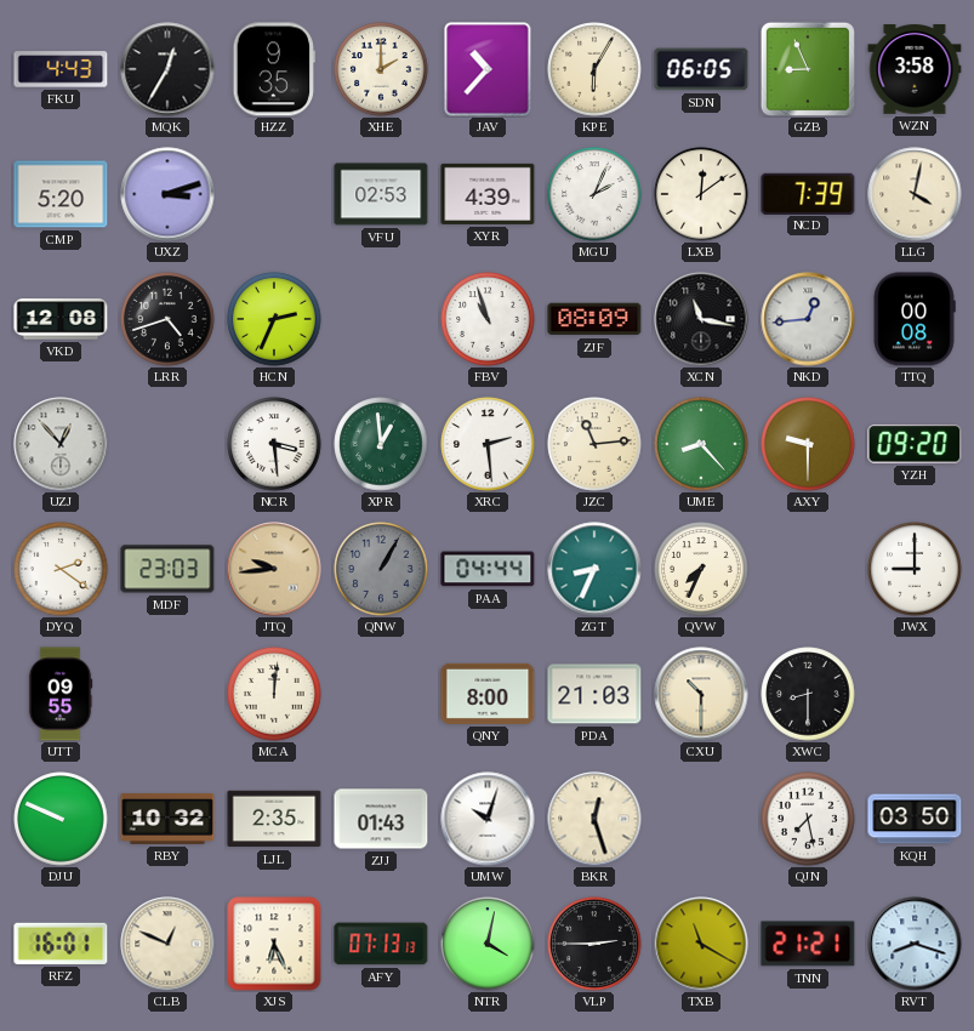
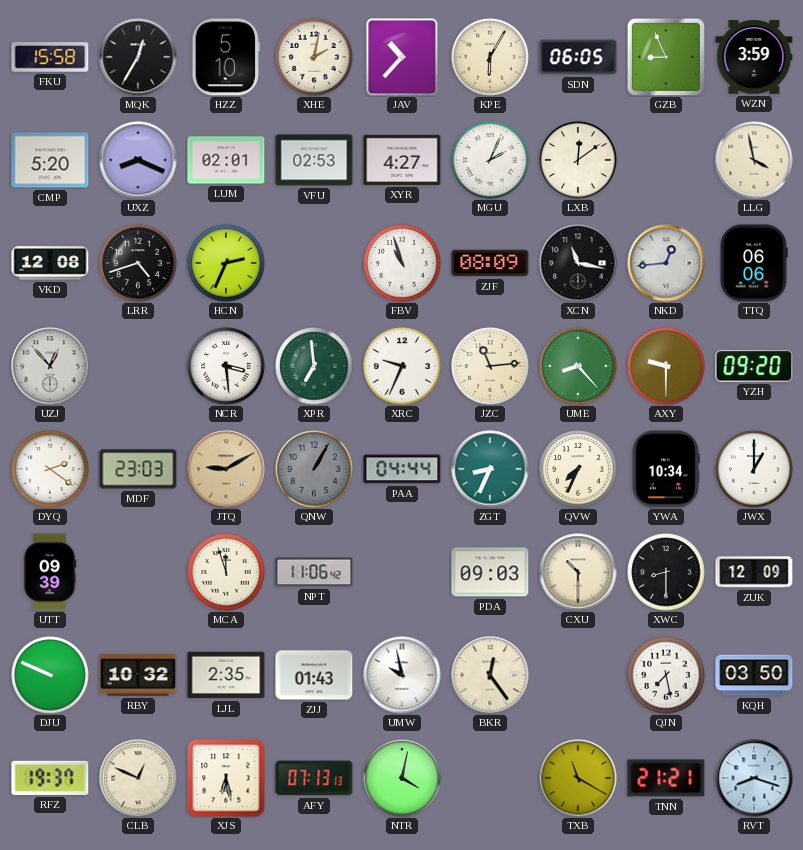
FKU: 4:43 -> 15:58 (50, 57)
HZZ: 9:35 -> 5:10 (226, 57)
XHE: 2:00 -> 2:02 (314, 57)
WZN: 3:58 -> 3:59 (754, 58)
UXZ: 3:12 -> 8:19 (138, 160)
LUM: none -> 02:01 (226, 160)
XYR: 4:39 -> 4:27 (402, 160)
NCD: 7:39 -> none (808, 193)
LLG: 4:02 -> 3:58 (754, 160)
TTQ: 00:08 -> 06:06 (754, 263)
XPR: 12:59 -> 6:59 (314, 366)
XRC: 2:29 -> 9:34 (402, 366)
JTQ: 9:44 -> 9:10 (226, 469)
YWA: none -> 10:34 (666, 469)
JWX: 9:00 -> 1:00 (754, 469)
UTT: 09:55 -> 09:39 (50, 572)
MCA: 12:01 -> 11:57 (226, 572)
NPT: none -> 11:06 (314, 572)
QNY: 8:00 -> none (488, 694)
PDA: 21:03 -> 09:03 (490, 572)
ZUK: none -> 12:09 (754, 572)
UMW: 10:03 -> 9:58 (402, 675)
BKR: 12:27 -> 12:24 (490, 675)
RFZ: 16:01 -> 19:37 (50, 778)
XJS: 6:26 -> 6:28 (226, 778)
VLP: 2:45 -> none (594, 944)
